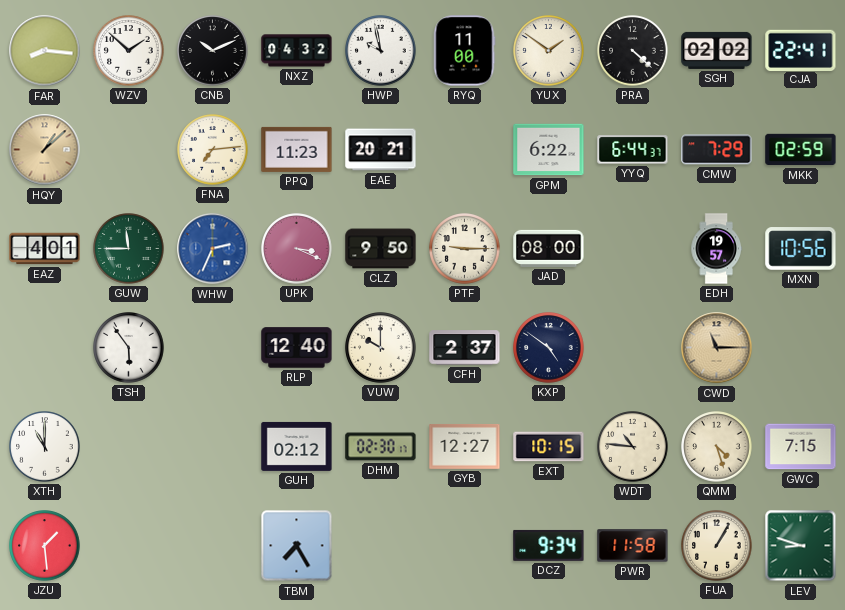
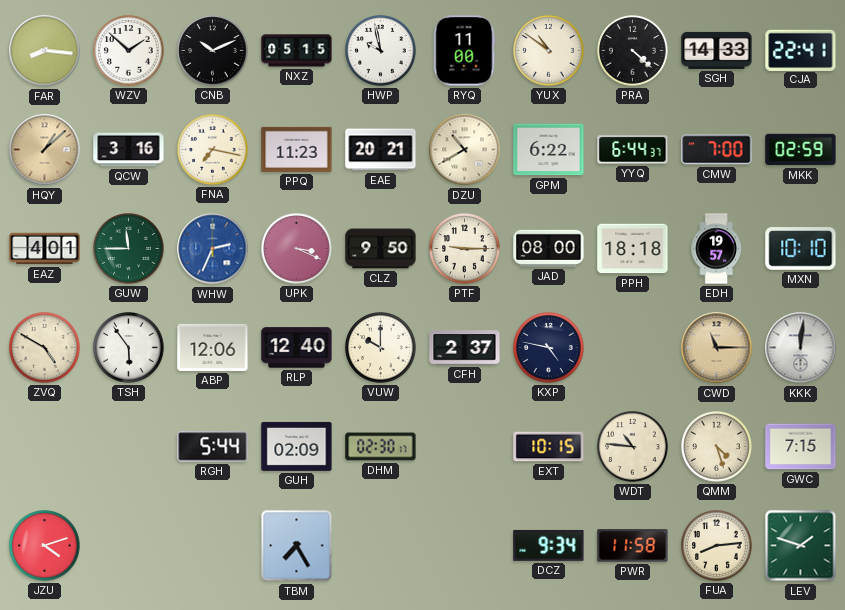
NXZ: 04:32 -> 05:15 (297, 51)
YUX: 1:51 -> 10:51 (549, 51)
SGH: 02:02 -> 14:33 (717, 50)
QCW: none -> 3:16 (129, 150)
FNA: 7:14 -> 7:17 (213, 150)
DZU: none -> 10:40 (465, 150)
CMW: 7:29 -> 7:00 (717, 150)
PPH: none -> 18:18 (633, 249)
MXN: 10:56 -> 10:10 (801, 249)
ZVQ: none -> 4:50 (45, 348)
ABP: none -> 12:06 (213, 347)
KXP: 4:51 -> 4:47 (549, 348)
KKK: none -> 12:01 (801, 348)
XTH: 11:00 -> none (45, 447)
RGH: none -> 5:44 (213, 447)
GUH: 02:12 -> 02:09 (297, 446)
GYB: 12:27 -> none (465, 446)
JZU: 1:29 -> 4:12 (45, 546)
FUA: 1:05 -> 8:14 (717, 546)
LEV: 8:48 -> 1:48 (801, 546)
